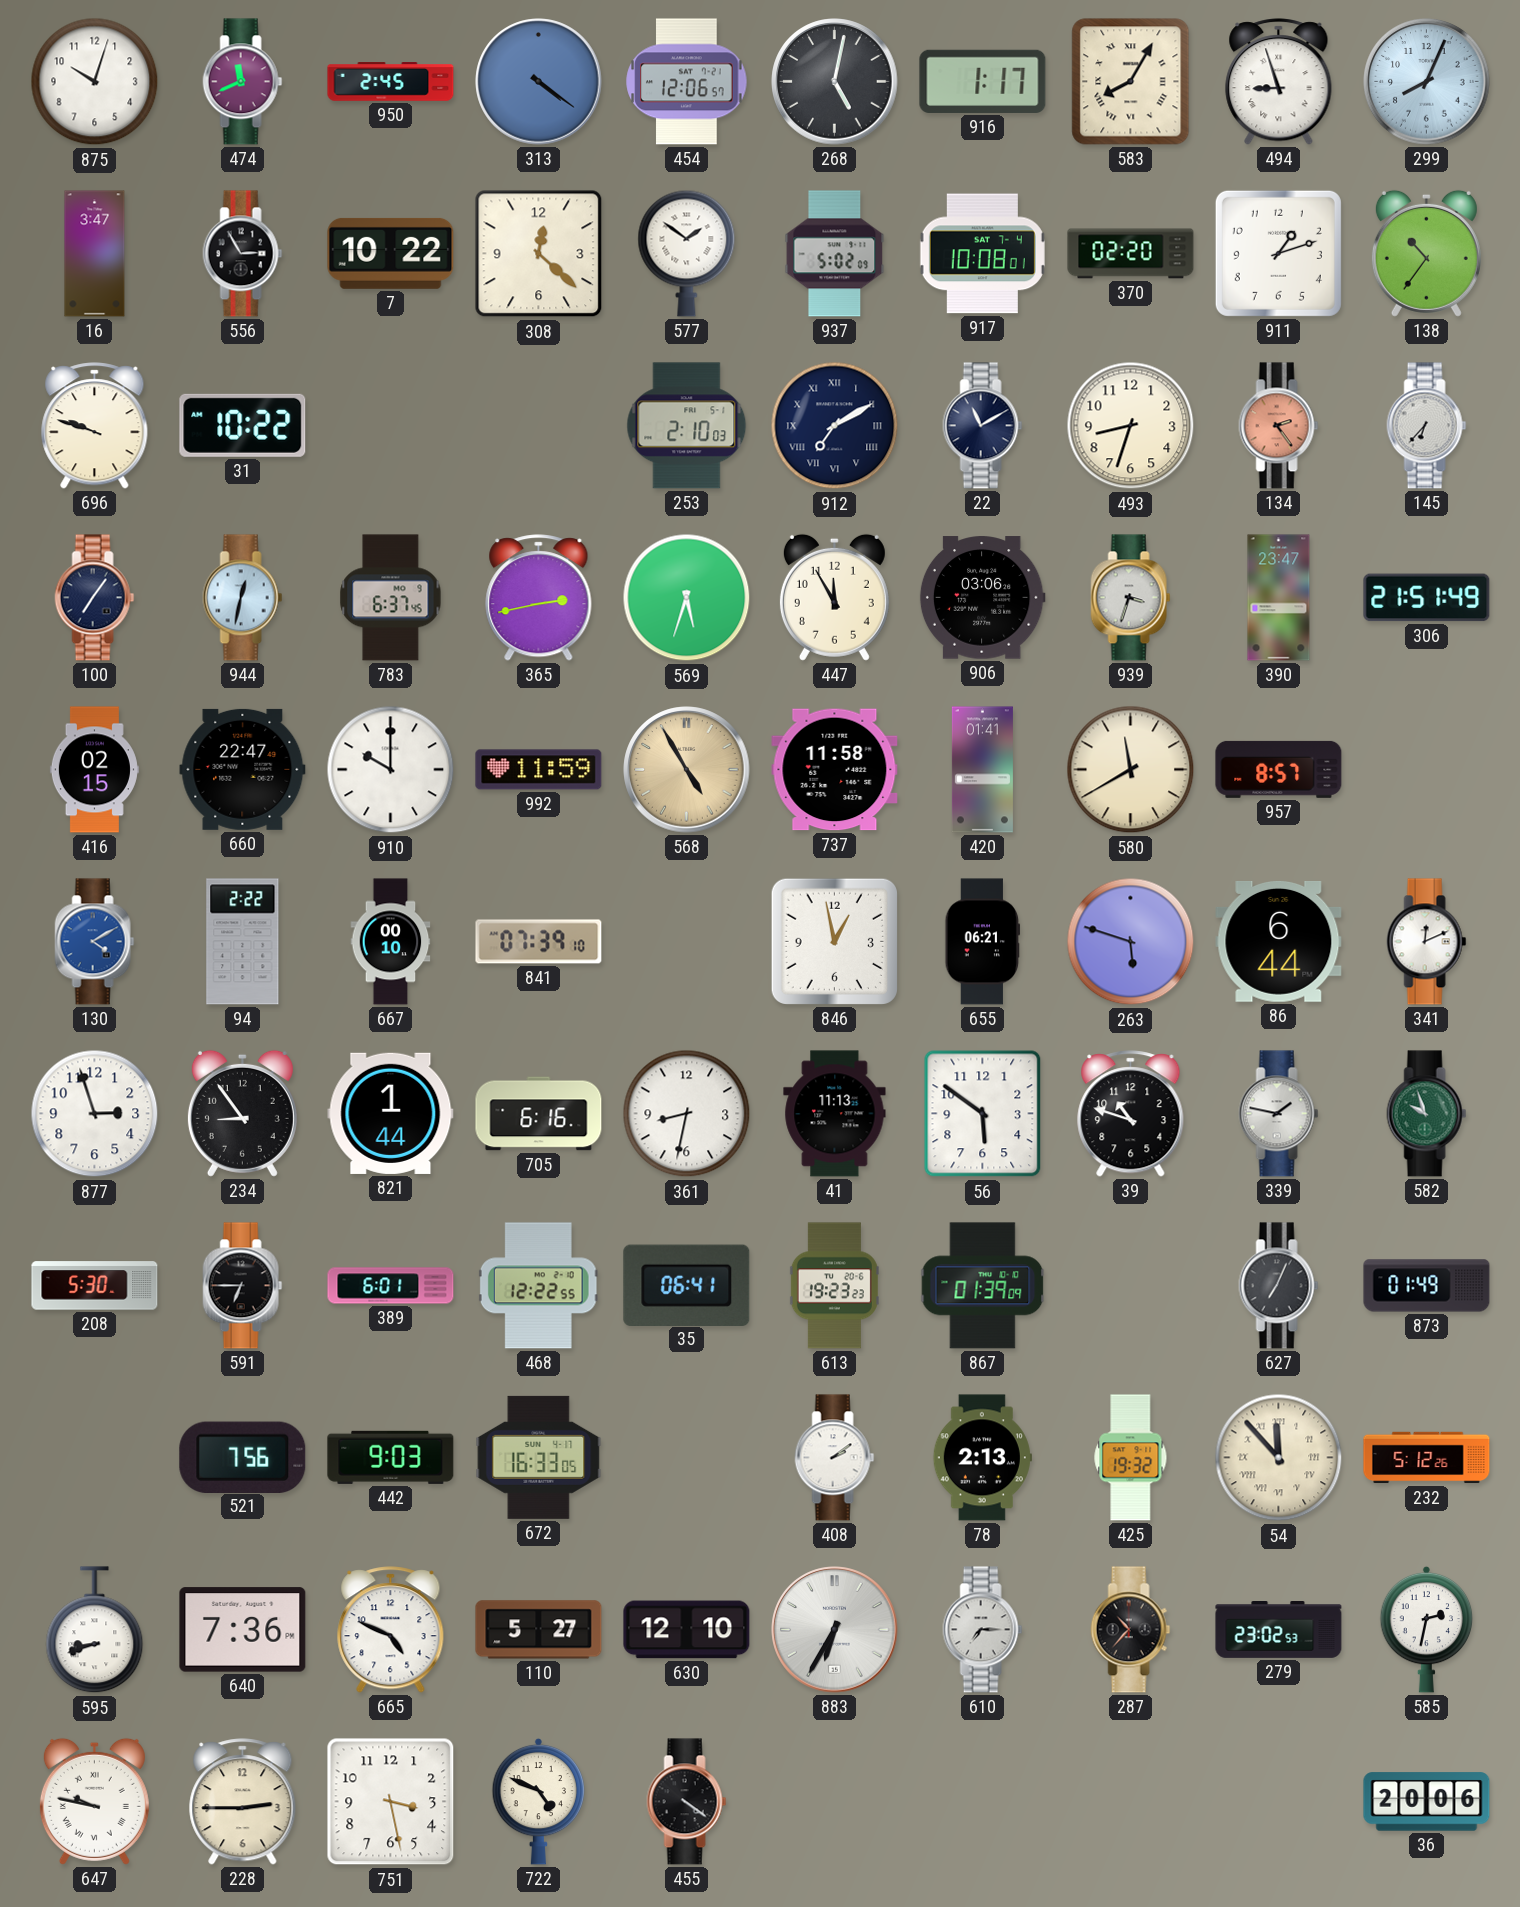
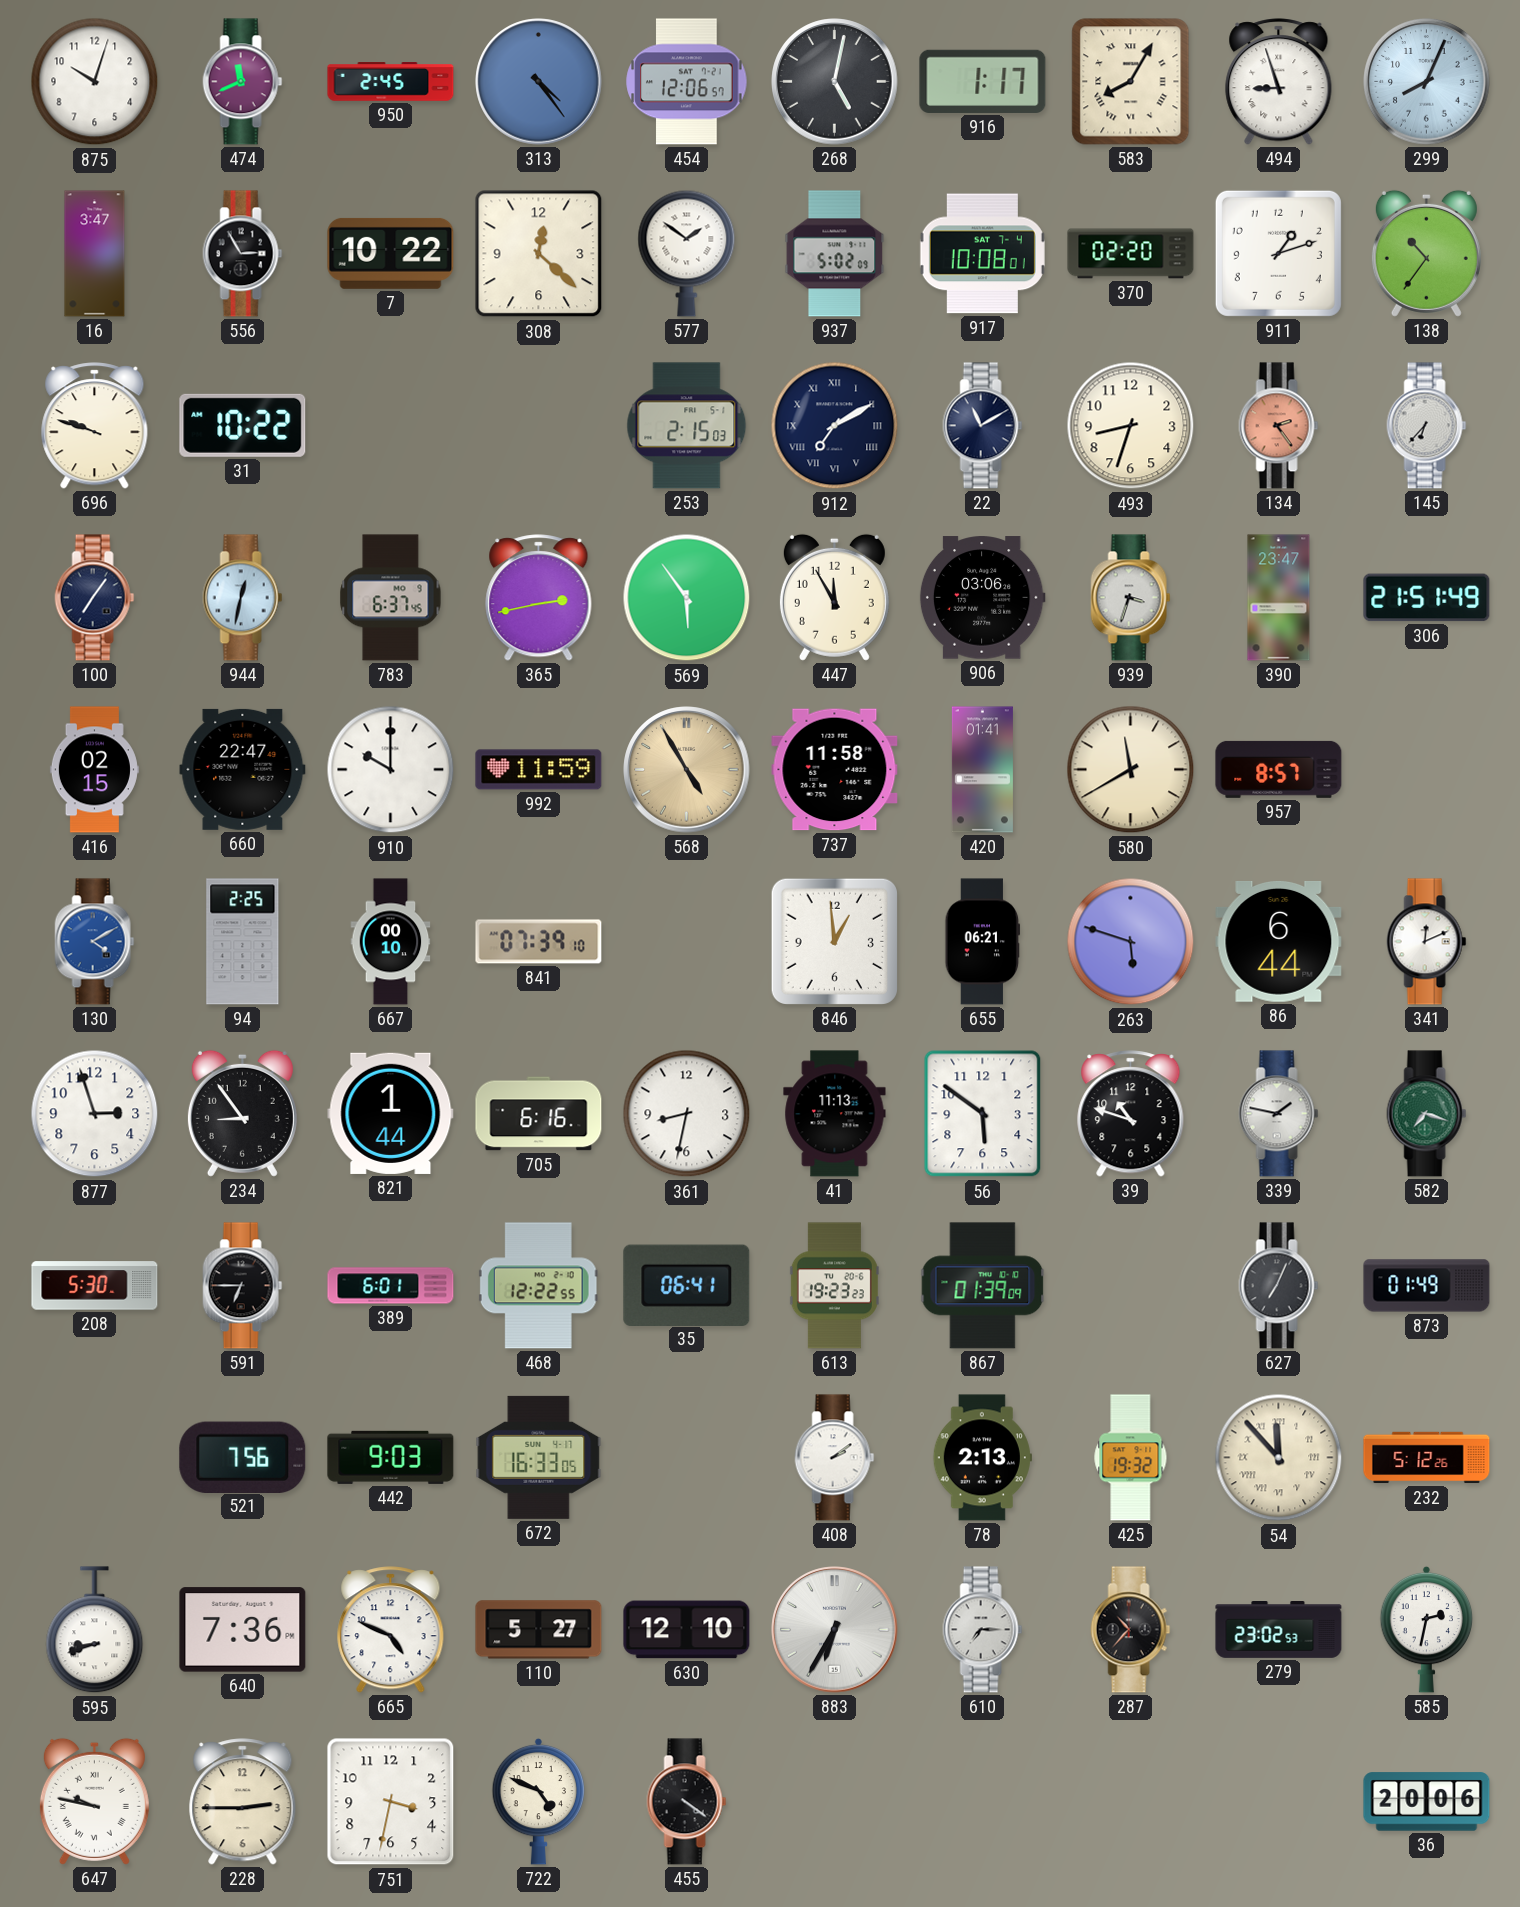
313: 4:21 -> 4:24 (539, 82)
253: 2:10 -> 2:15 (687, 426)
569: 5:33 -> 5:54 (687, 598)
94: 2:22 -> 2:25 (243, 942)
846: 12:58 -> 12:59 (834, 941)
582: 9:57 -> 7:18 (1427, 1114)
751: 3:28 -> 3:32 (391, 1802)
